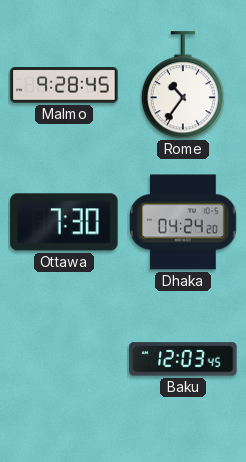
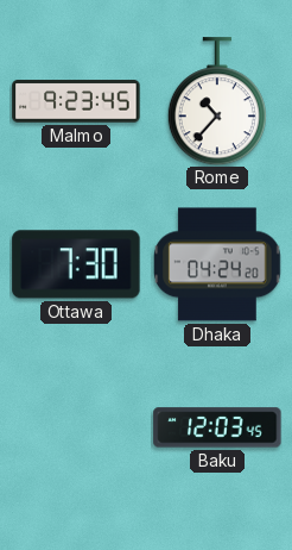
Malmo: 9:28 -> 9:23 (76, 101)
Rome: 10:36 -> 10:37 (217, 101)
